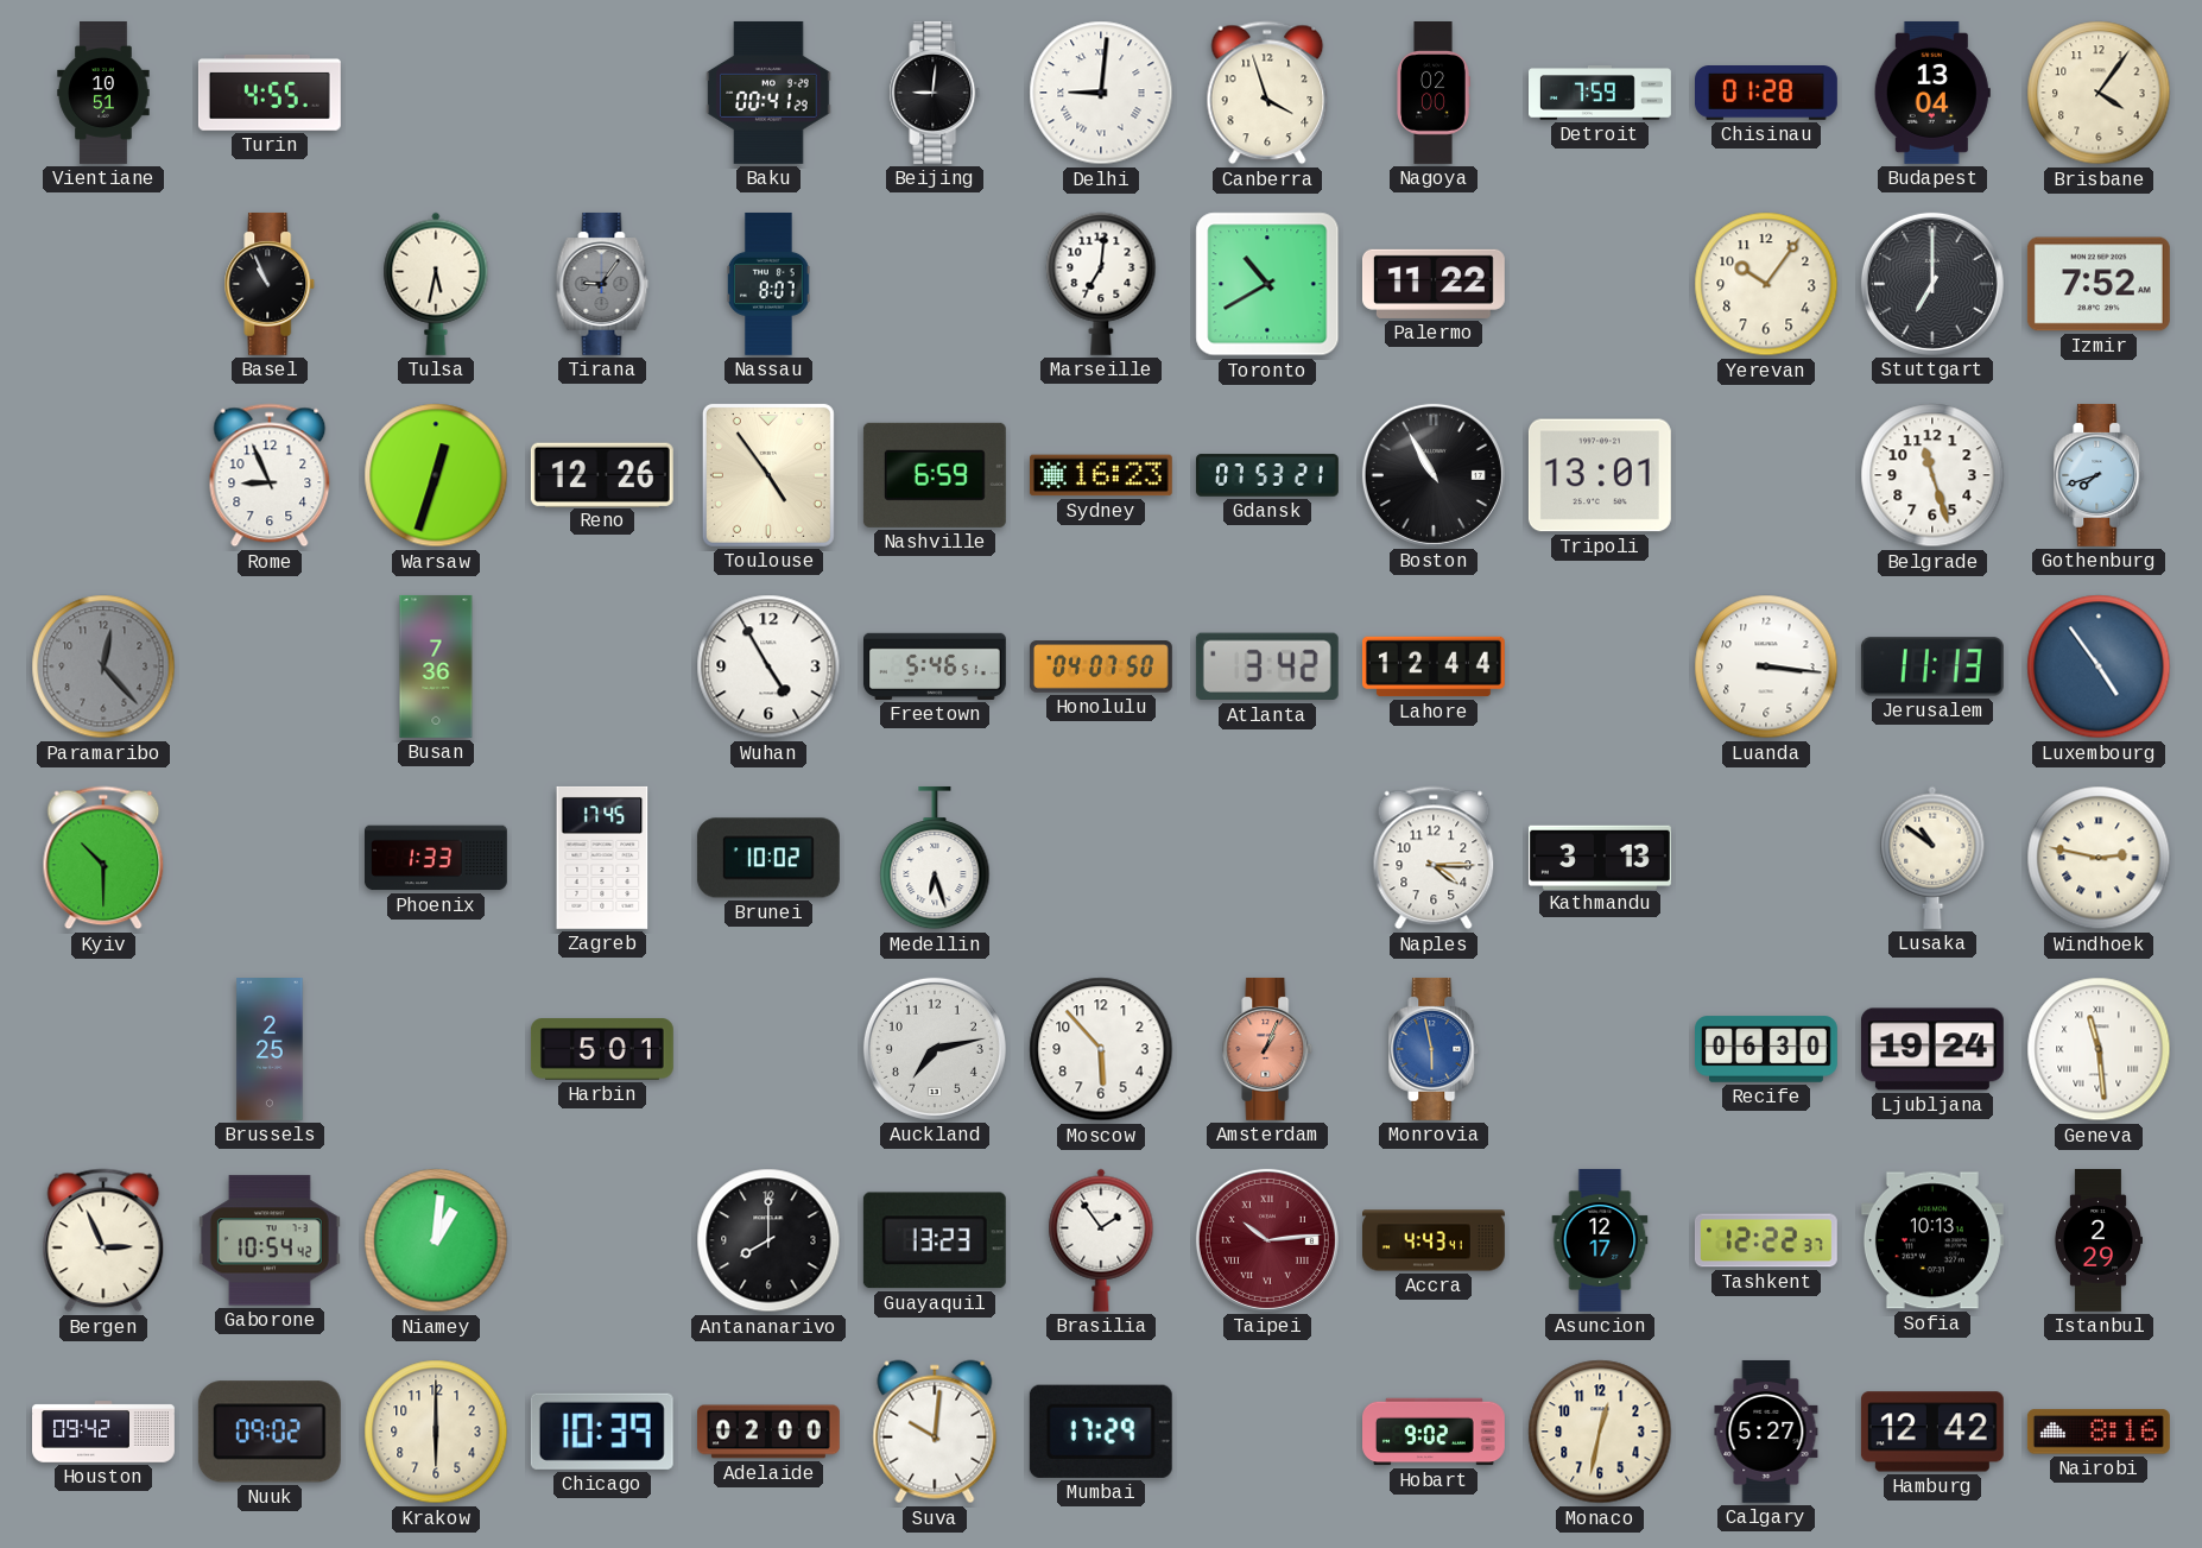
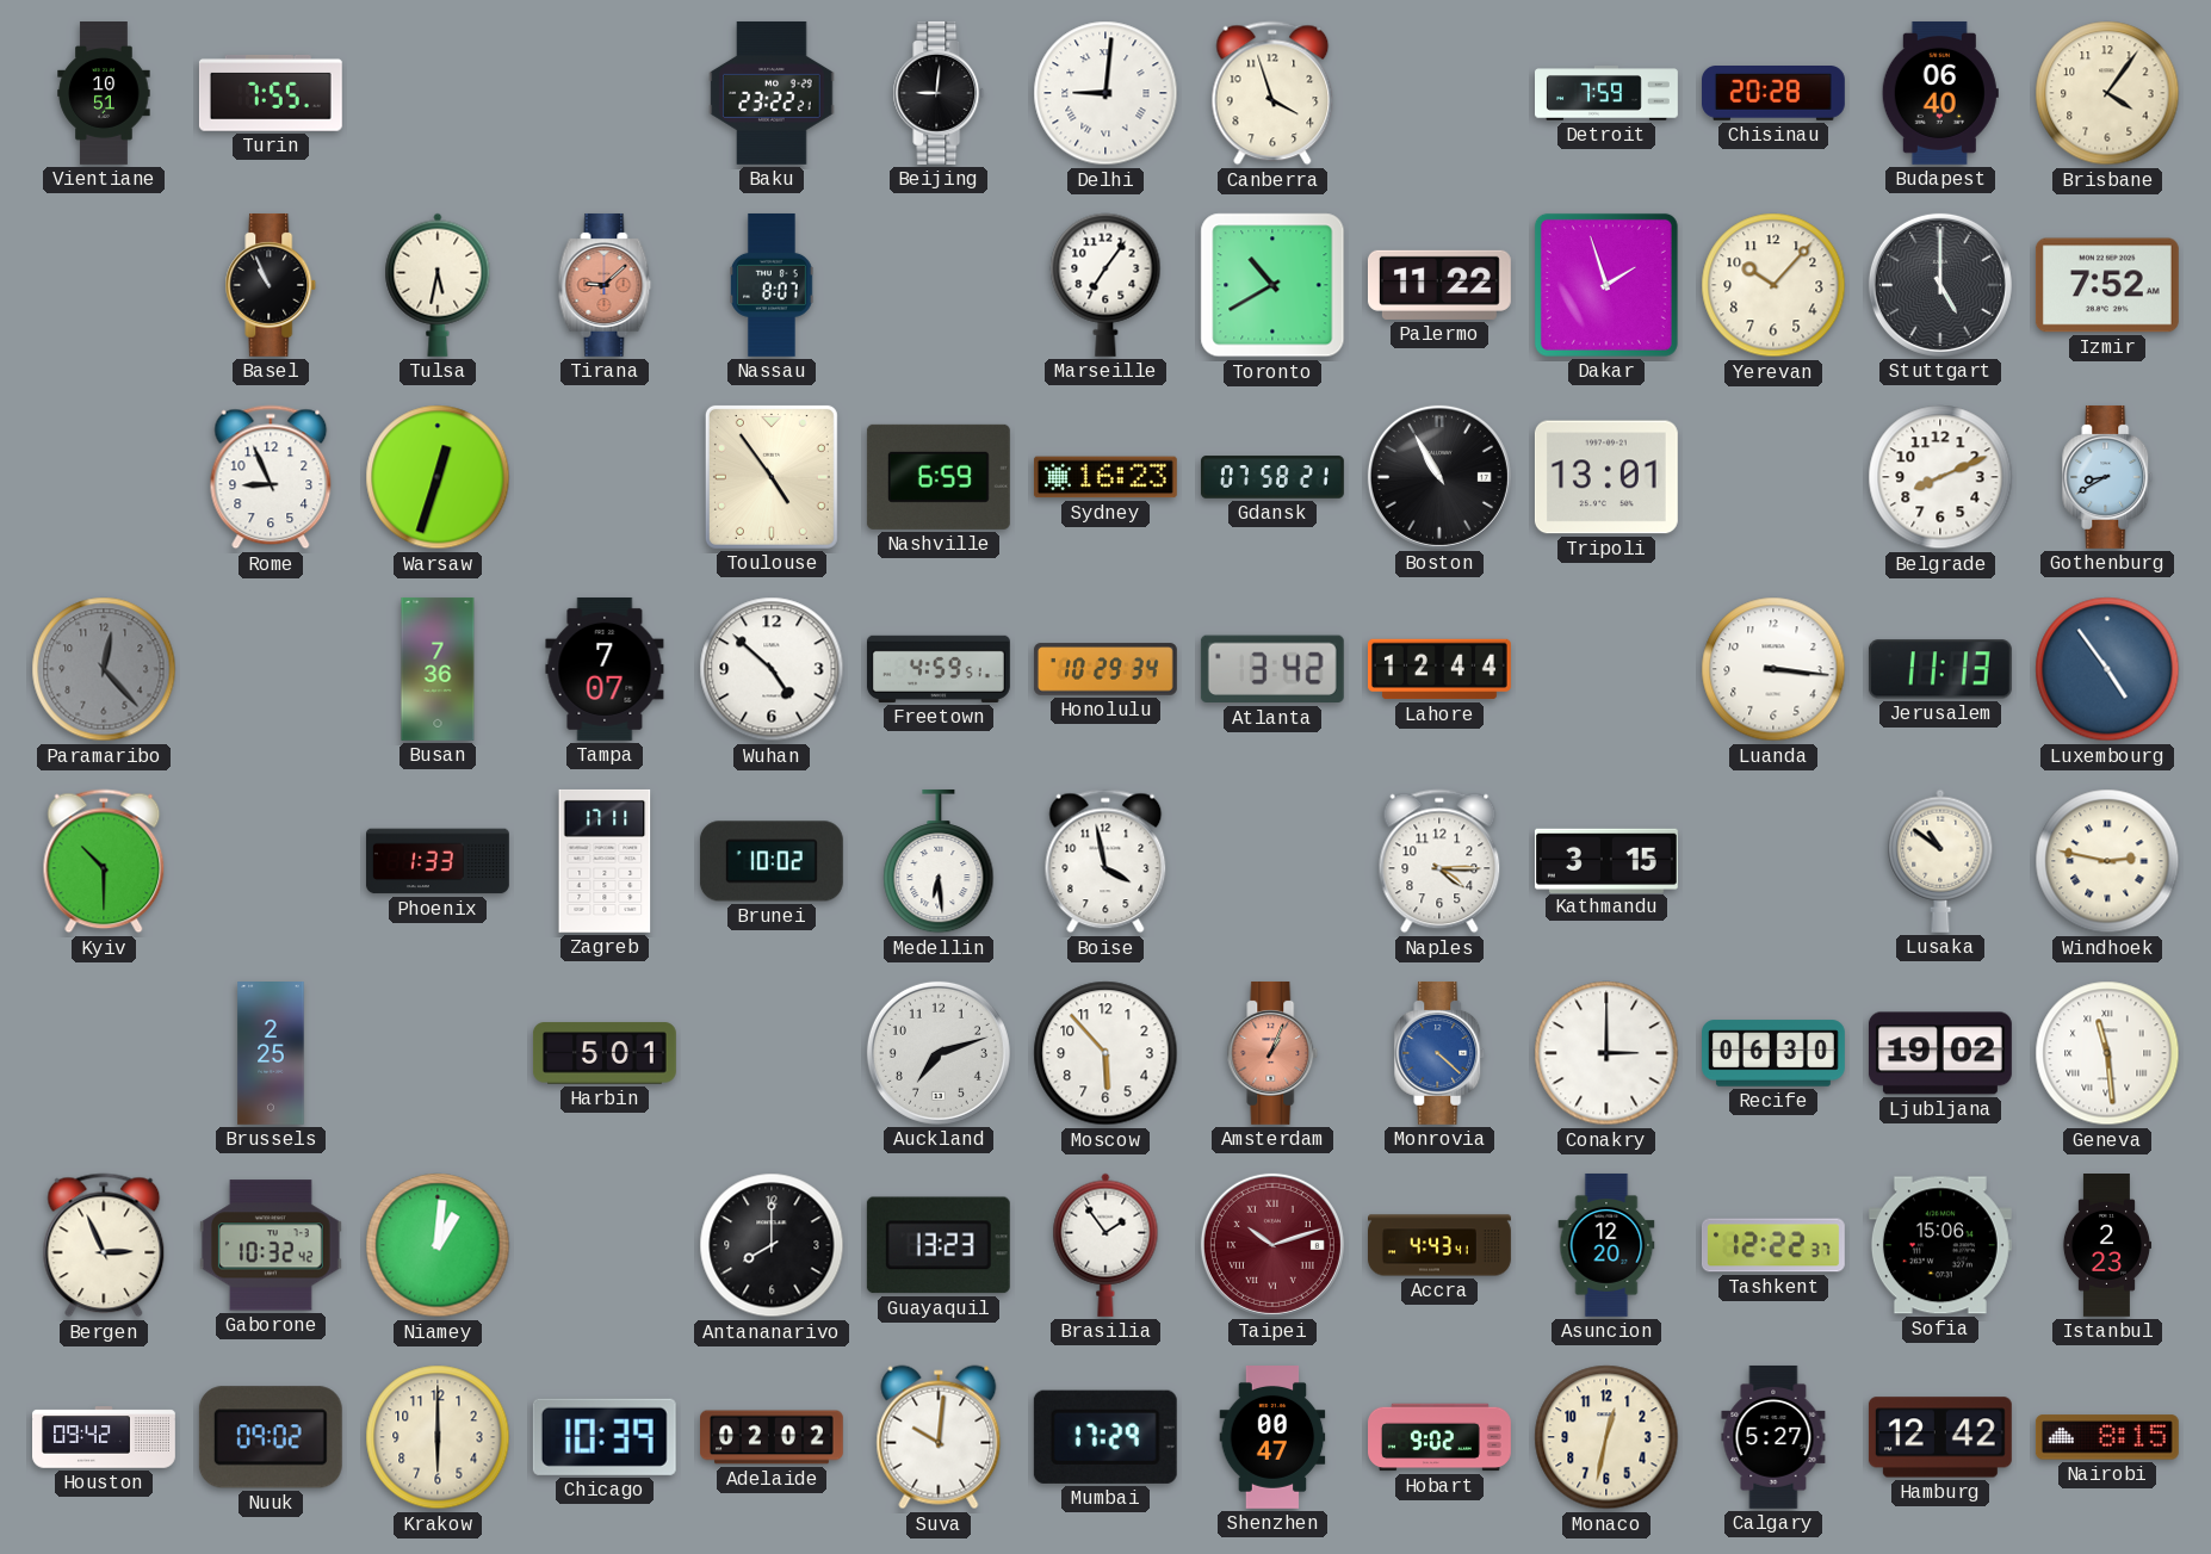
Turin: 4:55 -> 7:55 (271, 93)
Baku: 00:41 -> 23:22 (772, 93)
Nagoya: 02:00 -> none (1434, 94)
Chisinau: 01:28 -> 20:28 (1775, 94)
Budapest: 13:04 -> 06:40 (1940, 93)
Tirana: 9:06 -> 9:08 (605, 285)
Tirana dial: grey -> salmon (605, 285)
Marseille: 7:01 -> 7:06 (1105, 285)
Dakar: none -> 1:57 (1606, 285)
Yerevan: 10:06 -> 10:07 (1773, 285)
Stuttgart: 7:00 -> 5:00 (1940, 285)
Reno: 12:26 -> none (602, 474)
Gdansk: 07:53 -> 07:58 (1272, 477)
Belgrade: 11:27 -> 8:11 (1940, 477)
Gothenburg: 7:42 -> 8:40 (2107, 477)
Tampa: none -> 7:07 (605, 669)
Wuhan: 4:55 -> 4:52 (772, 669)
Freetown: 5:46 -> 4:59 (939, 669)
Honolulu: 04:07 -> 10:29 (1105, 669)
Zagreb: 17:45 -> 17:11 (605, 861)
Medellin: 6:27 -> 6:29 (939, 861)
Boise: none -> 3:58 (1105, 861)
Kathmandu: 3:13 -> 3:15 (1606, 860)
Auckland: 7:13 -> 7:12 (939, 1053)
Monrovia: 5:58 -> 4:22 (1439, 1053)
Conakry: none -> 3:00 (1606, 1053)
Ljubljana: 19:24 -> 19:02 (1940, 1053)
Gaborone: 10:54 -> 10:32 (271, 1245)
Taipei: 10:14 -> 10:12 (1272, 1245)
Asuncion: 12:17 -> 12:20 (1606, 1245)
Sofia: 10:13 -> 15:06 (1940, 1245)
Istanbul: 2:29 -> 2:23 (2106, 1246)
Adelaide: 02:00 -> 02:02 (773, 1437)
Shenzhen: none -> 00:47 (1272, 1438)
Nairobi: 8:16 -> 8:15 (2107, 1437)
